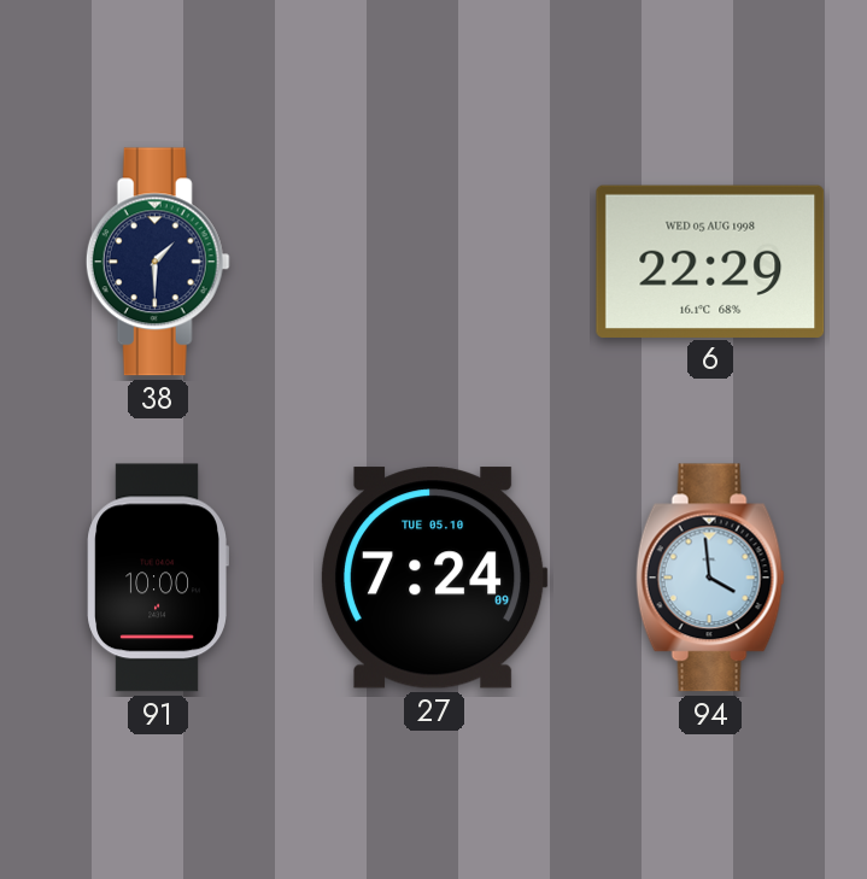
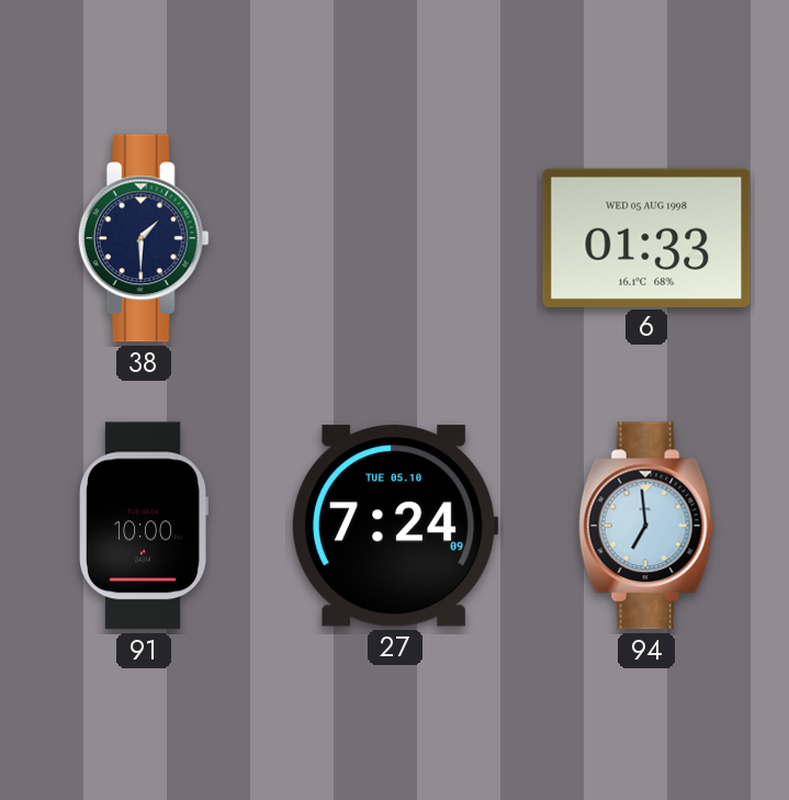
6: 22:29 -> 01:33 (646, 237)
94: 3:59 -> 6:59 (646, 526)
